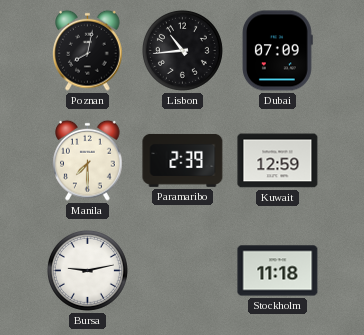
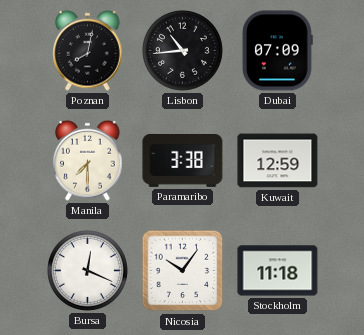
Paramaribo: 2:39 -> 3:38 (183, 160)
Bursa: 9:13 -> 12:19 (87, 270)
Nicosia: none -> 10:06 (183, 271)
